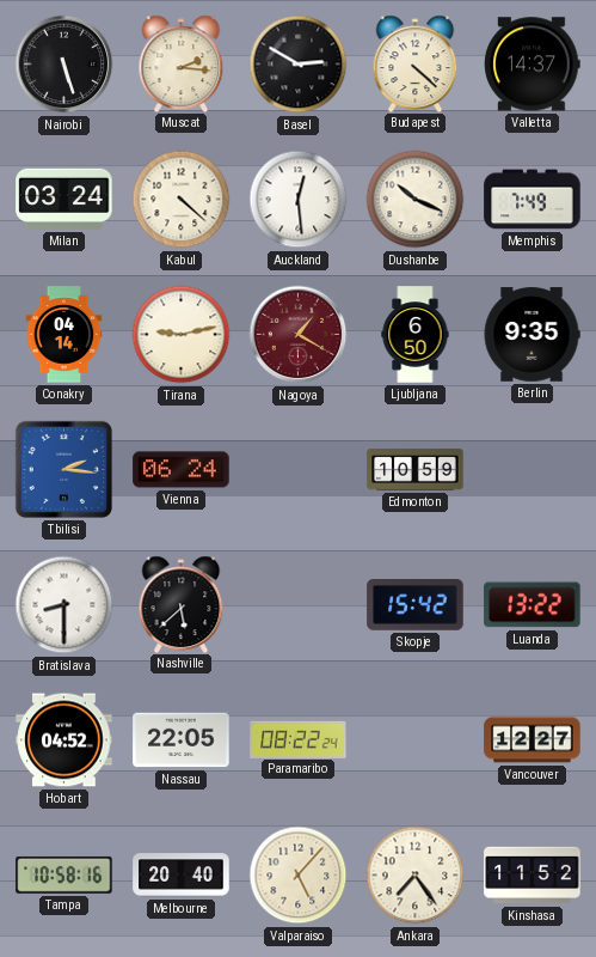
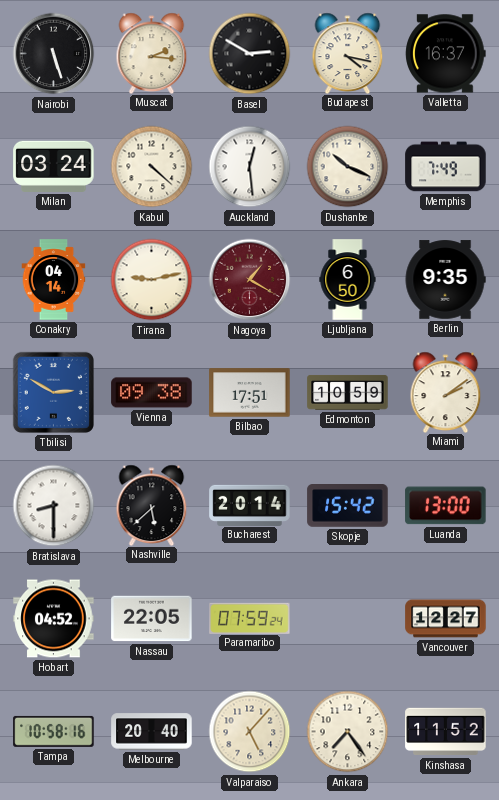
Budapest: 4:22 -> 4:17 (348, 53)
Valletta: 14:37 -> 16:37 (446, 54)
Tbilisi: 2:16 -> 2:50 (53, 392)
Vienna: 06:24 -> 09:38 (152, 393)
Bilbao: none -> 17:51 (250, 393)
Miami: none -> 2:09 (446, 392)
Bucharest: none -> 20:14 (250, 505)
Luanda: 13:22 -> 13:00 (446, 506)
Paramaribo: 08:22 -> 07:59 (250, 618)
